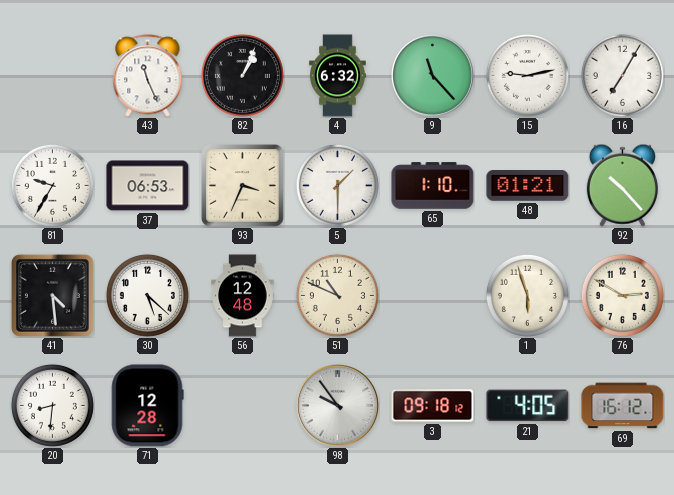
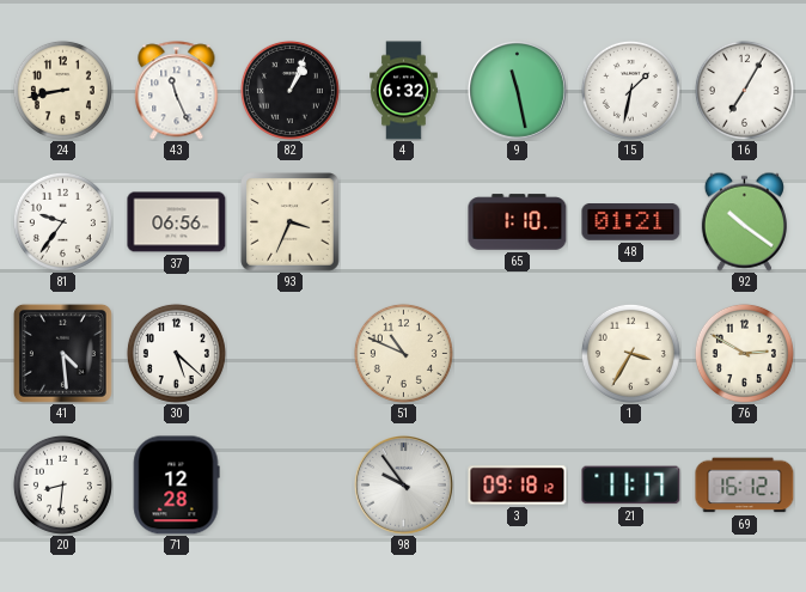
24: none -> 8:43 (62, 90)
9: 11:23 -> 11:28 (518, 91)
15: 9:13 -> 1:32 (630, 90)
81: 9:35 -> 9:36 (62, 221)
37: 06:53 -> 06:56 (177, 222)
5: 1:30 -> none (337, 185)
92: 10:23 -> 10:21 (744, 221)
56: 12:48 -> none (243, 296)
1: 5:57 -> 3:35 (630, 353)
21: 4:05 -> 11:17 (631, 486)
